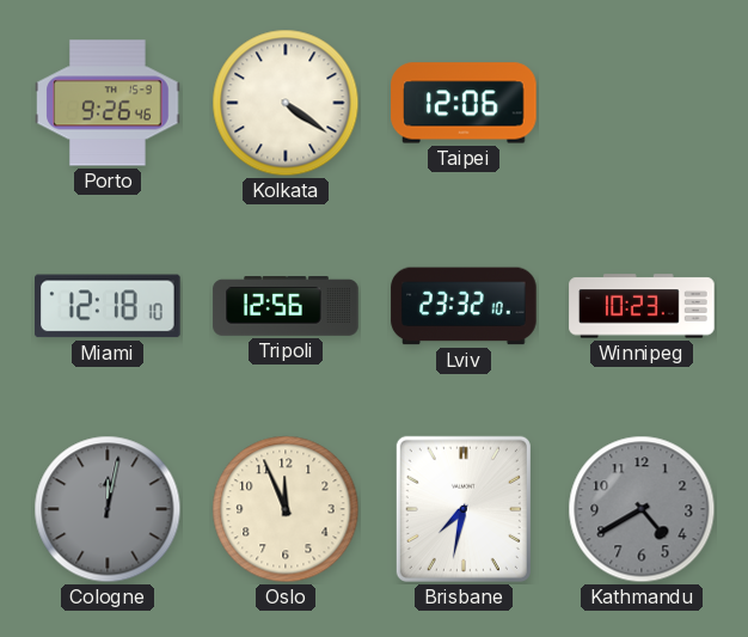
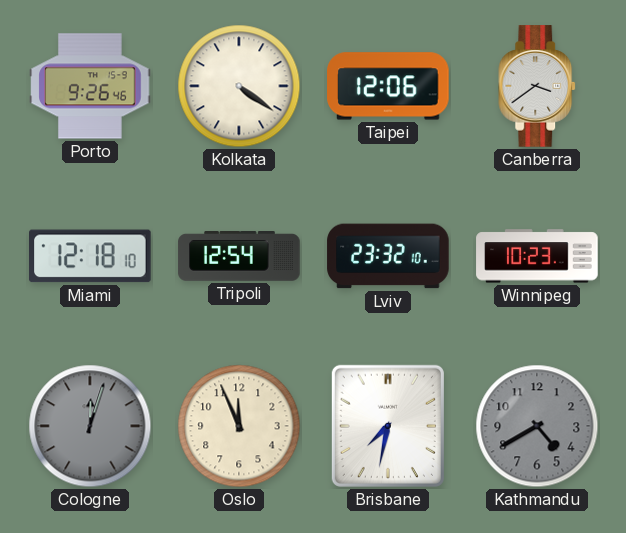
Canberra: none -> 3:39 (538, 86)
Tripoli: 12:56 -> 12:54 (239, 257)
Cologne: 12:02 -> 12:03 (90, 426)
